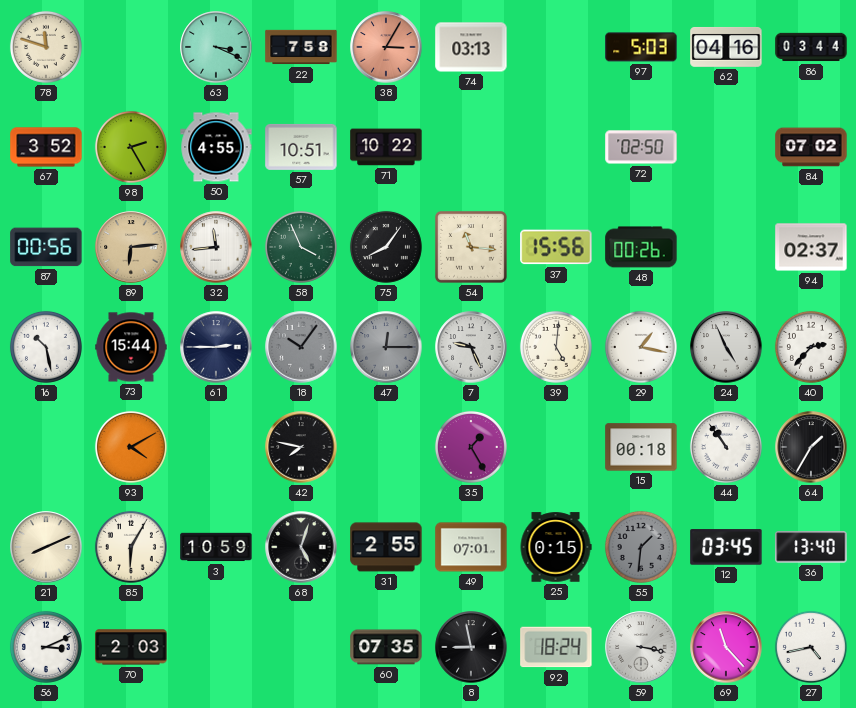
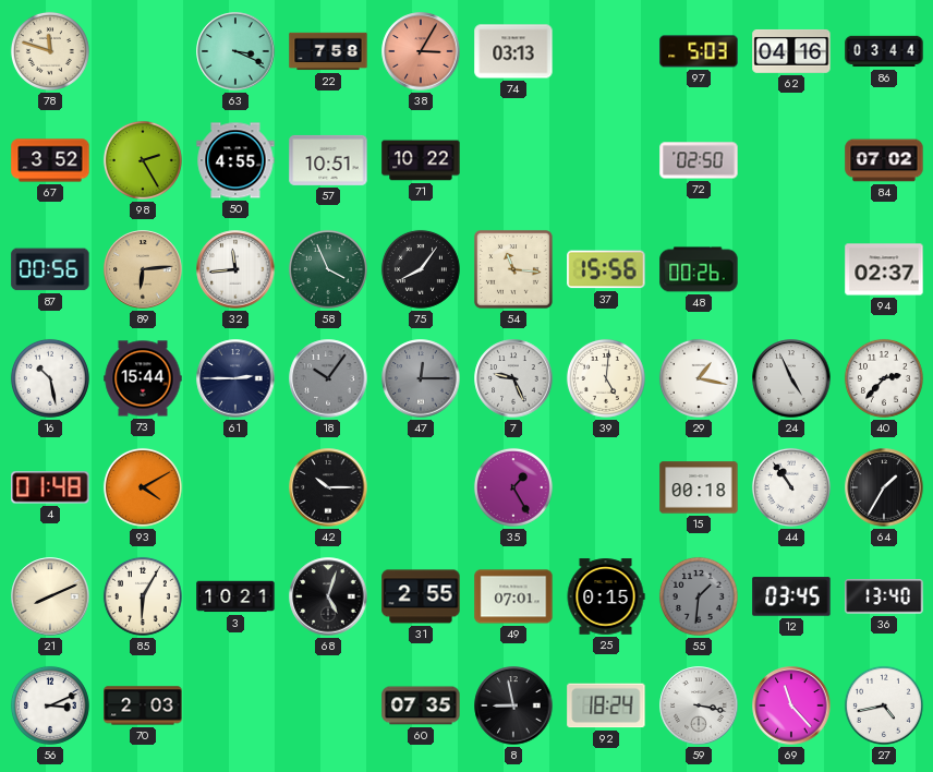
4: none -> 01:48 (50, 487)
42: 7:47 -> 10:15 (328, 487)
3: 10:59 -> 10:21 (235, 596)
